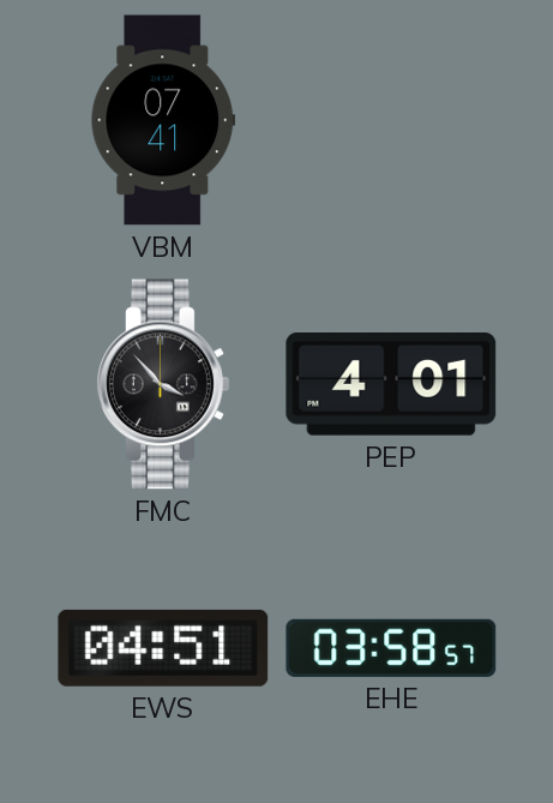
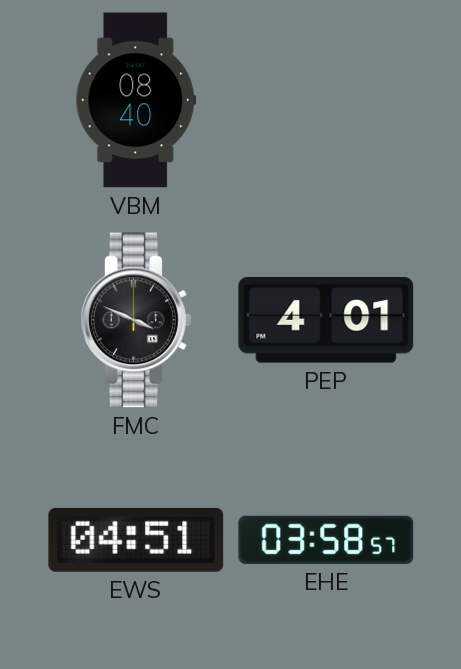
VBM: 07:41 -> 08:40 (136, 100)
FMC: 3:53 -> 3:49 (136, 320)
